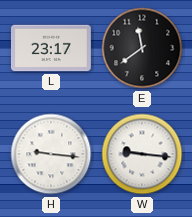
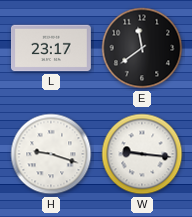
H: 9:16 -> 9:18 (51, 154)
